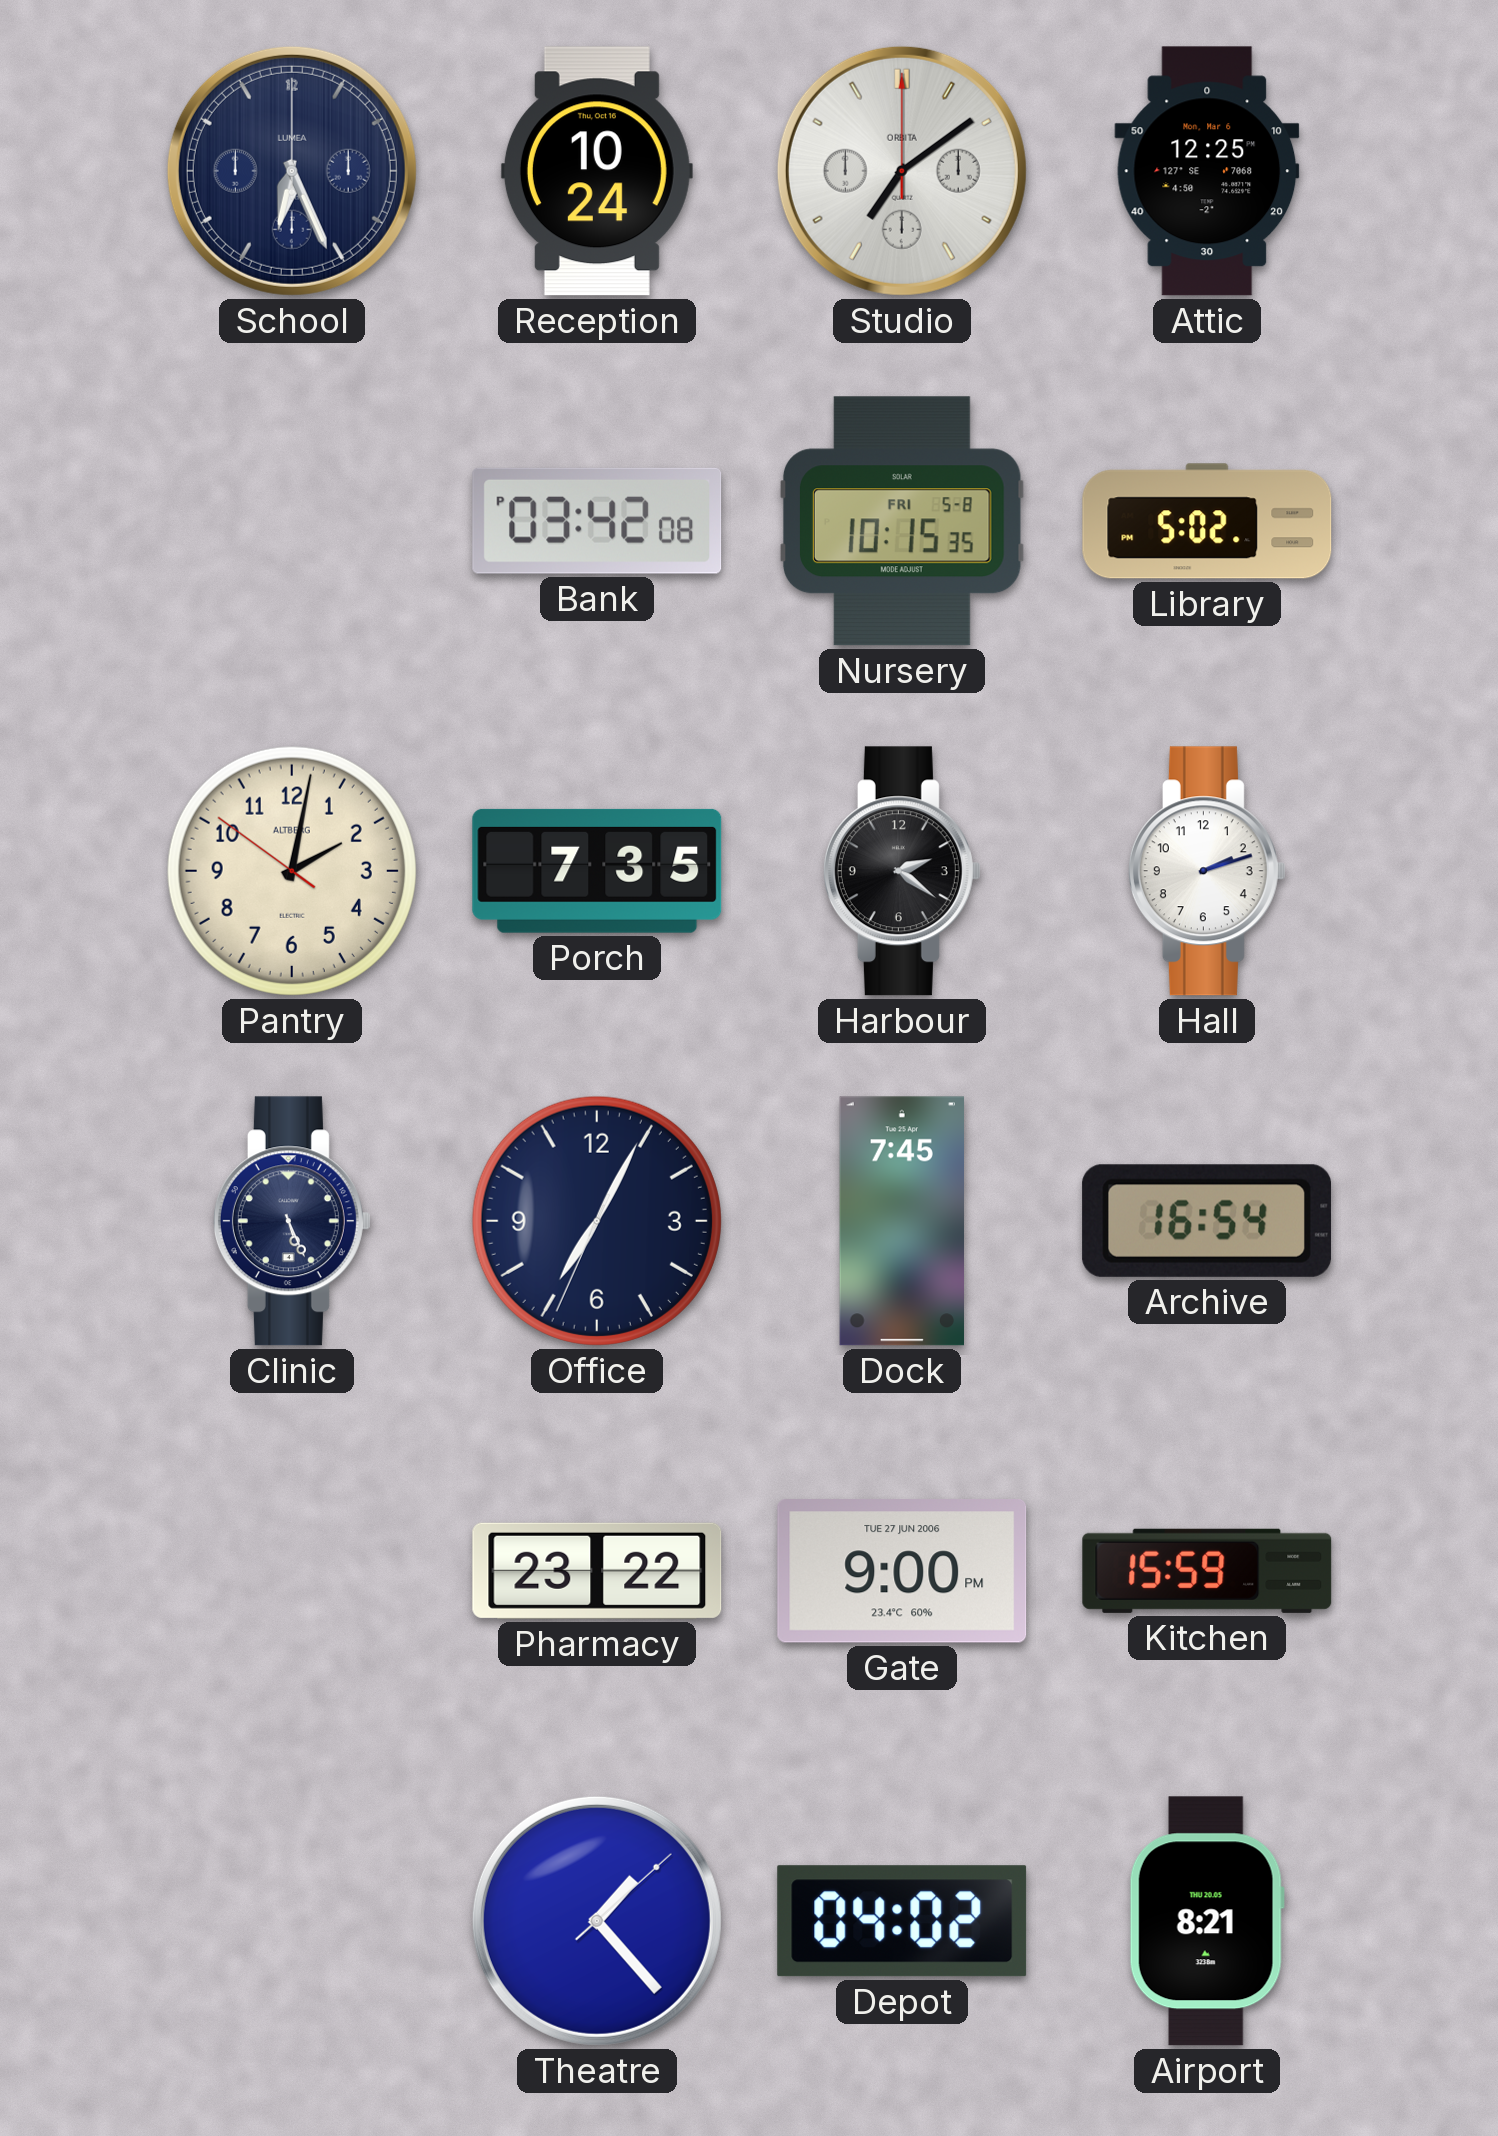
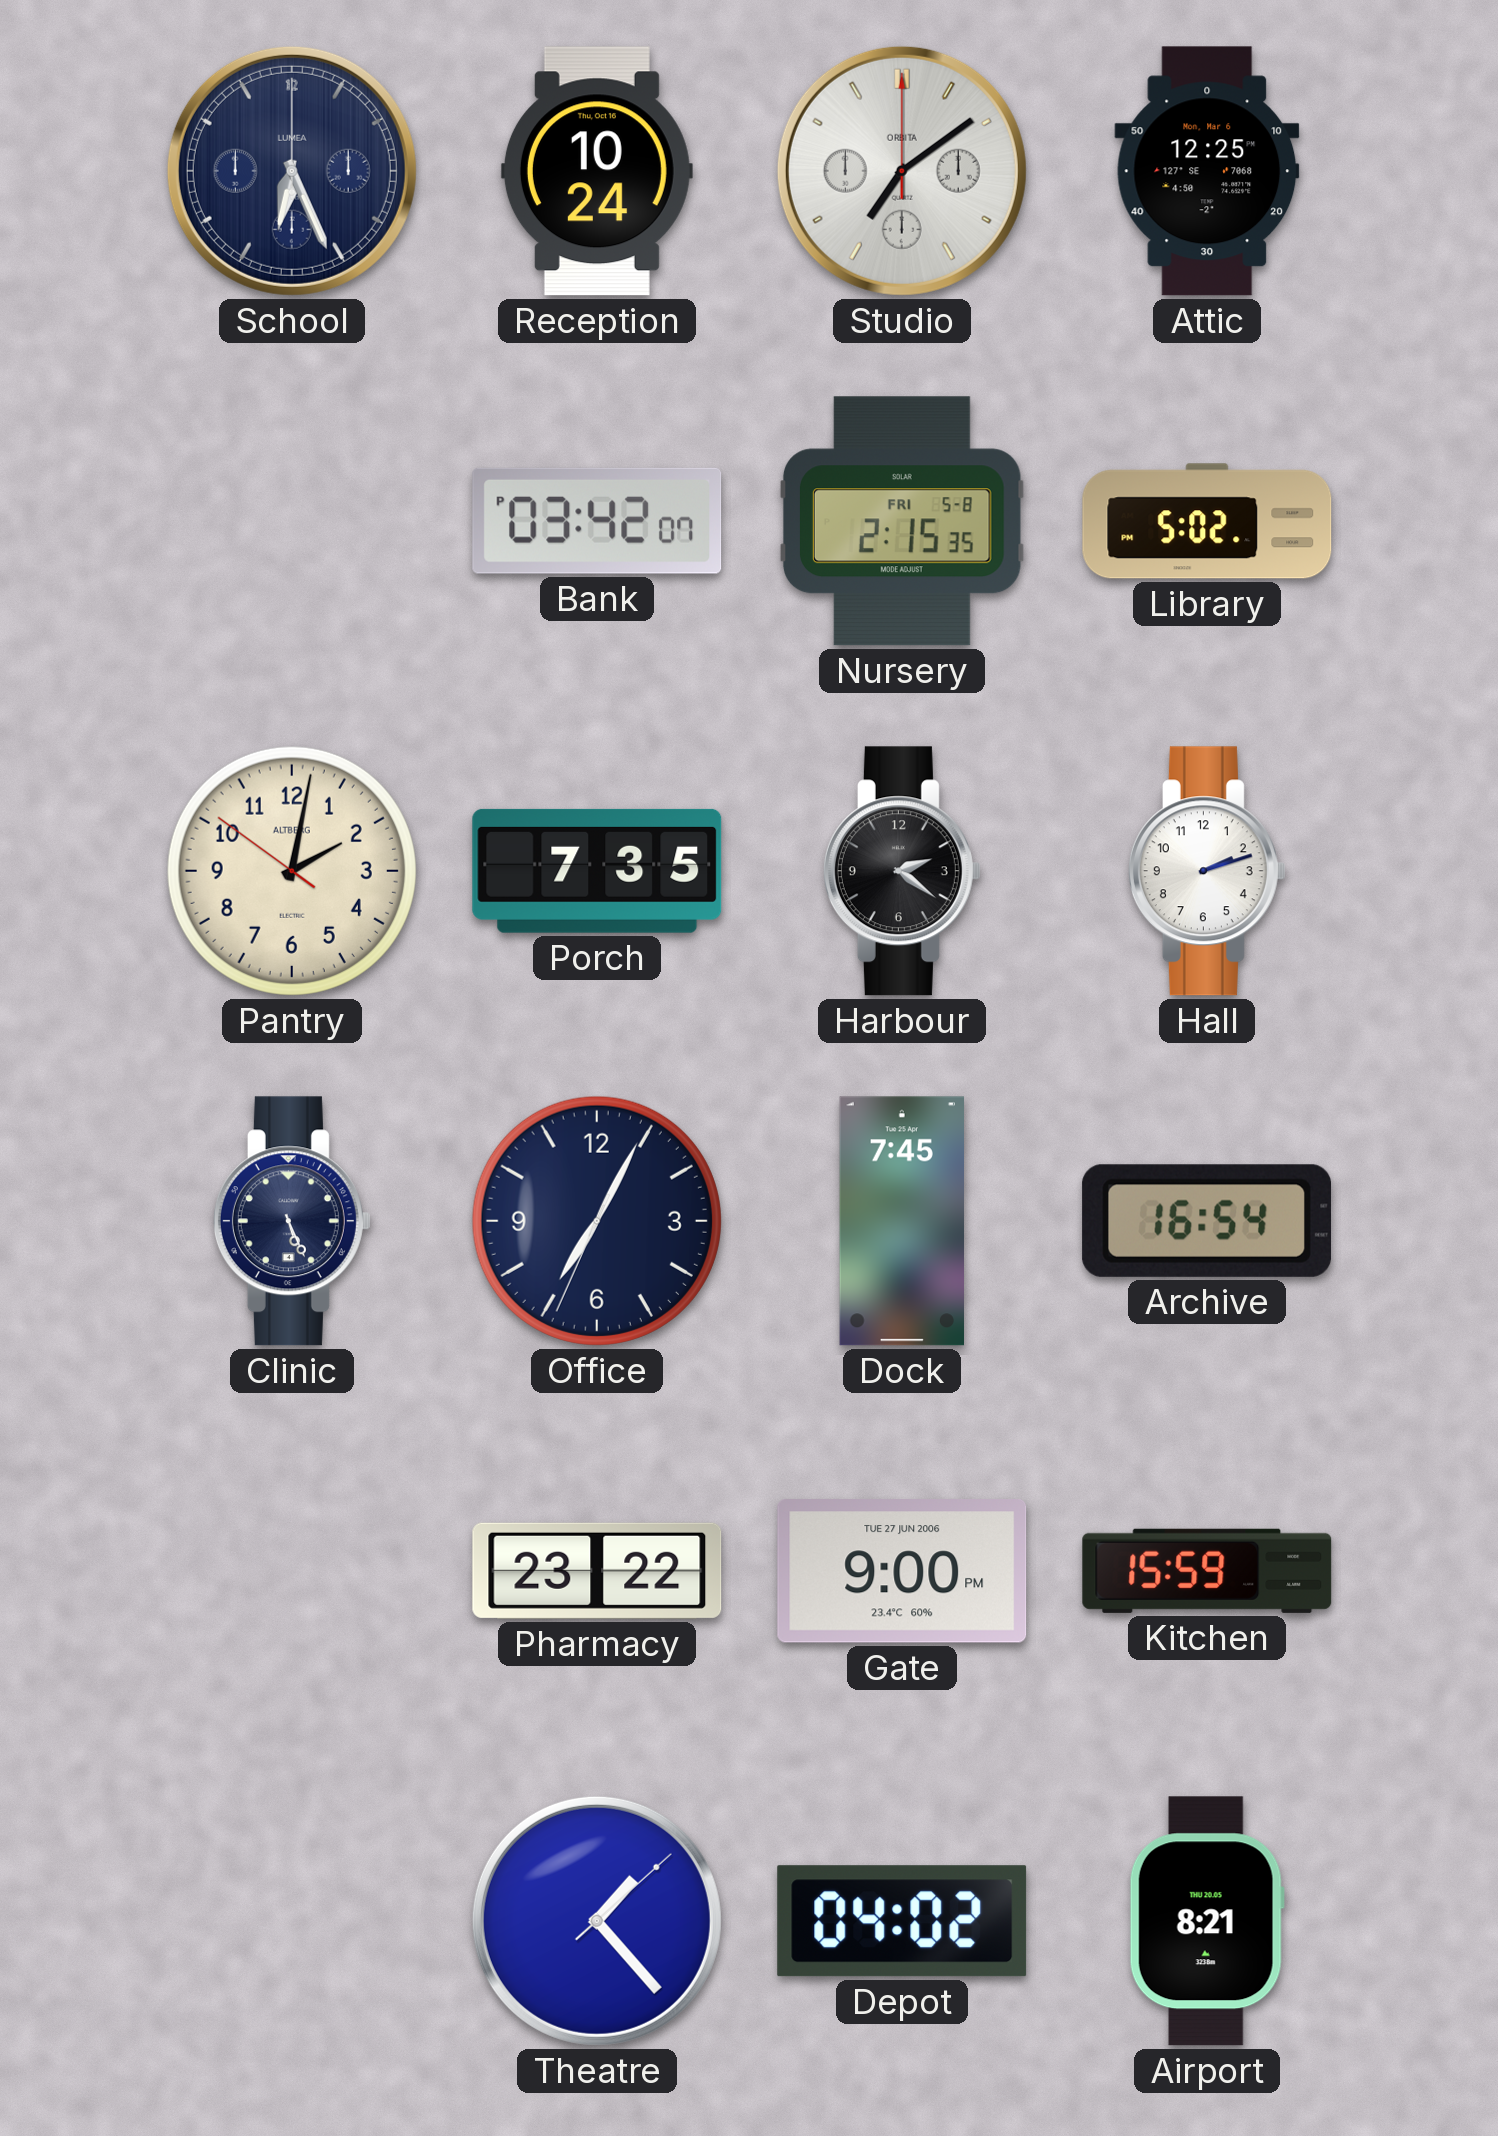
Bank: 03:42:08 PM -> 03:42:07 PM (597, 521)
Nursery: 10:15 -> 2:15 (902, 521)
